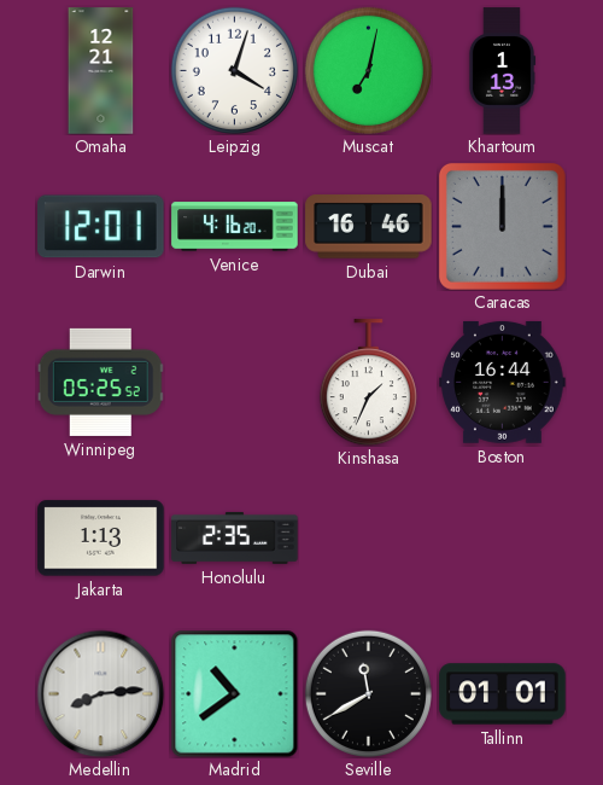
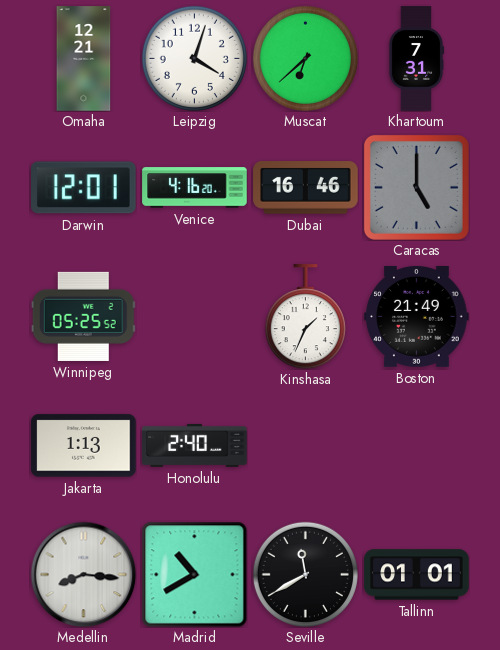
Muscat: 7:02 -> 6:38 (305, 58)
Khartoum: 1:13 -> 7:31 (416, 59)
Caracas: 12:00 -> 5:00 (416, 187)
Boston: 16:44 -> 21:49 (417, 316)
Honolulu: 2:35 -> 2:40 (195, 445)
Medellin: 8:14 -> 8:16 (83, 574)
Madrid: 10:39 -> 10:40 (194, 574)
